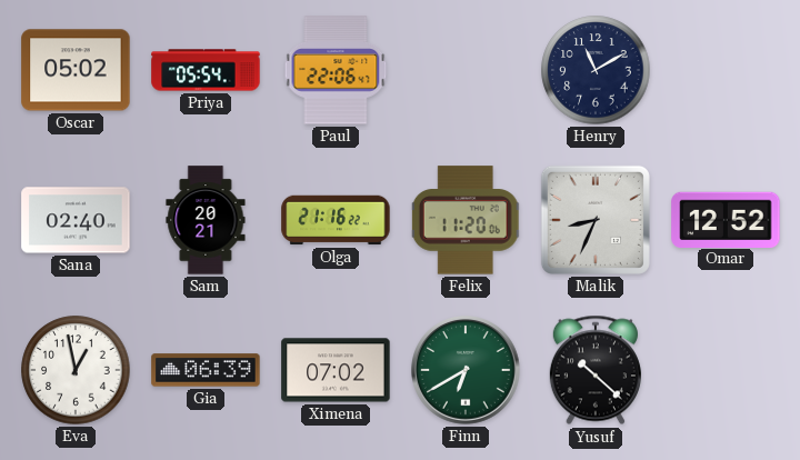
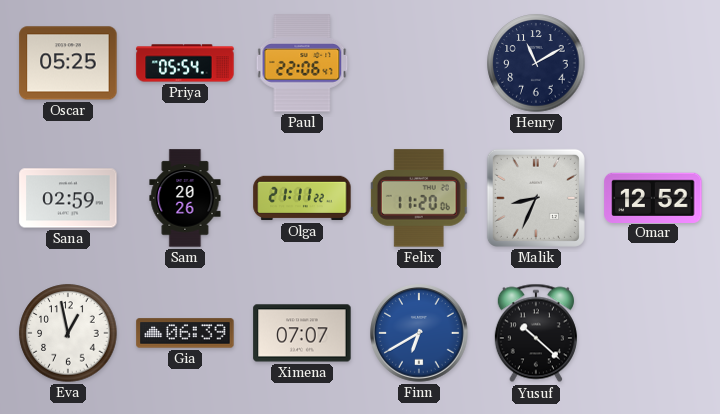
Oscar: 05:02 -> 05:25 (68, 63)
Sana: 02:40 -> 02:59 (68, 198)
Sam: 20:21 -> 20:26 (185, 198)
Olga: 21:16 -> 21:11 (302, 198)
Ximena: 07:02 -> 07:07 (302, 333)
Finn dial: green -> blue (420, 334)
